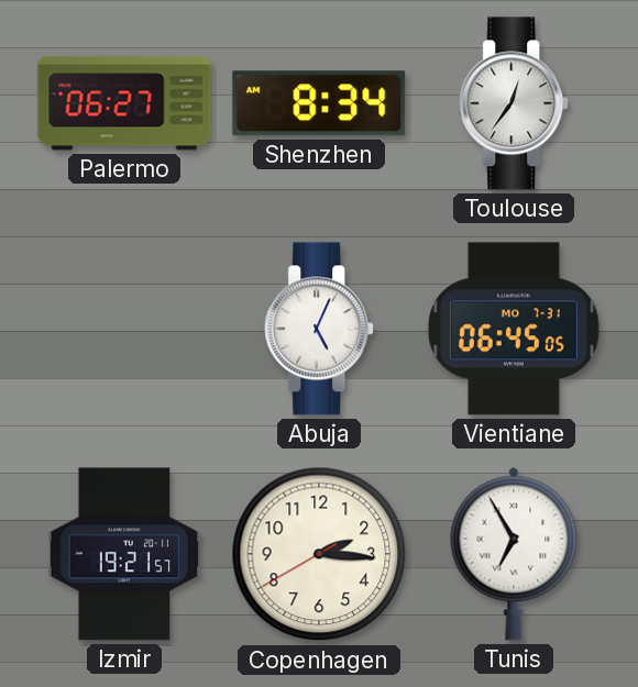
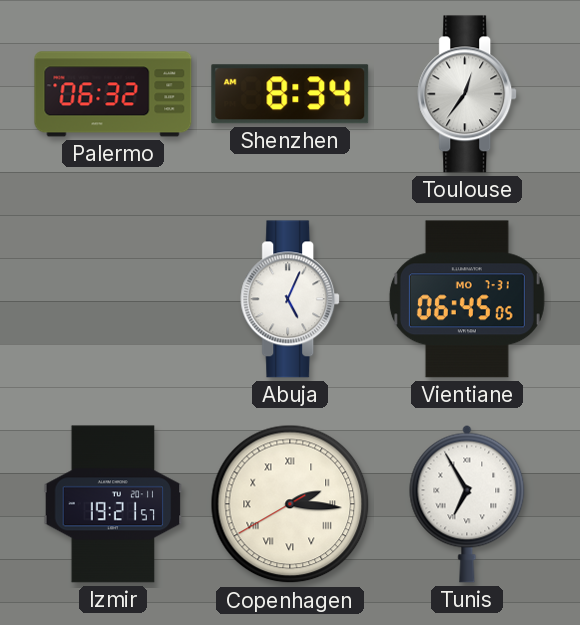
Palermo: 06:27 -> 06:32 (113, 94)
Copenhagen numerals: Arabic -> Roman (290, 504)
